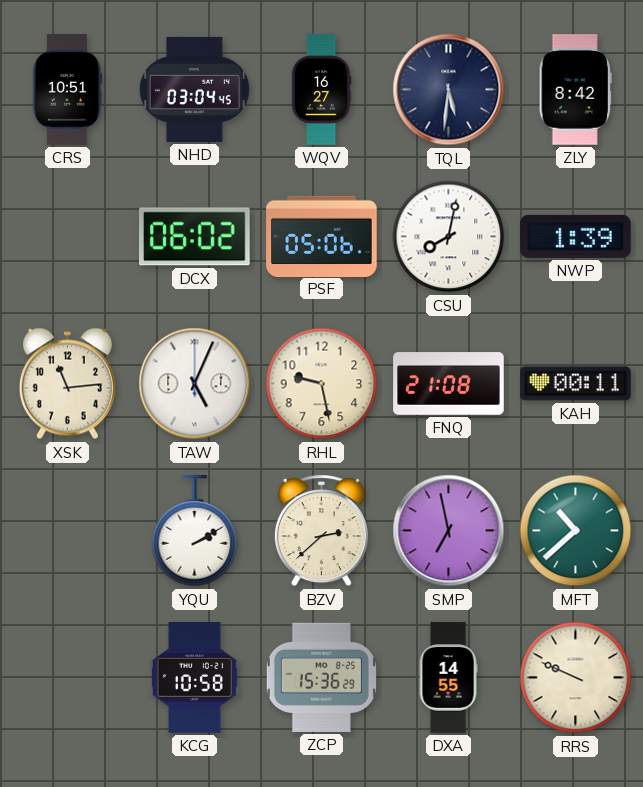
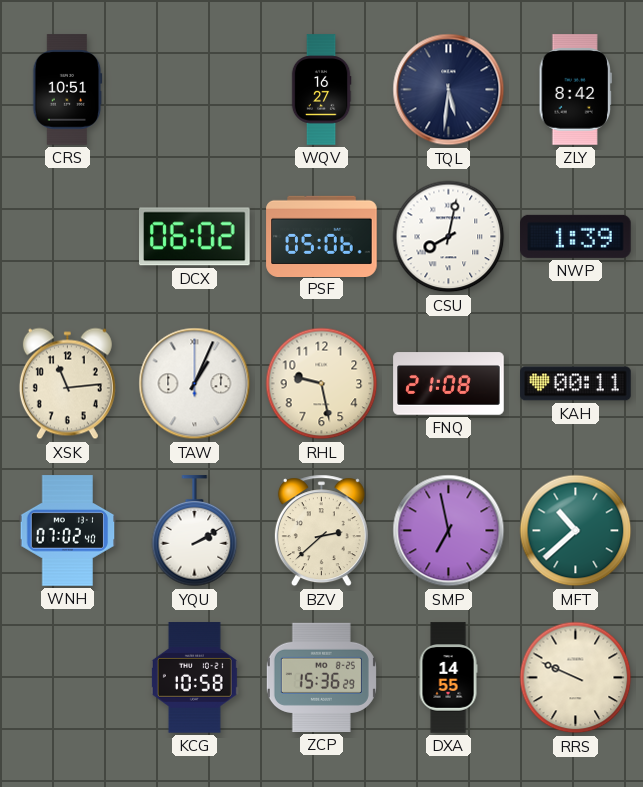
NHD: 03:04 -> none (194, 89)
TAW: 5:04 -> 1:04 (195, 384)
WNH: none -> 07:02 (68, 531)
